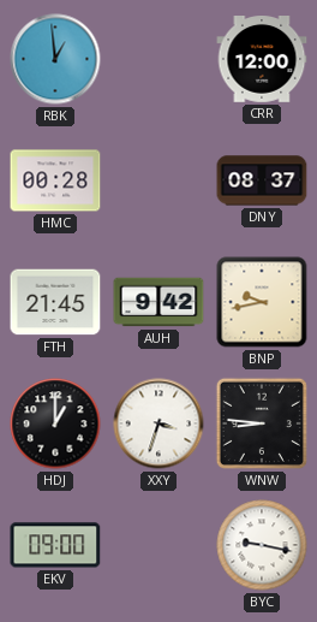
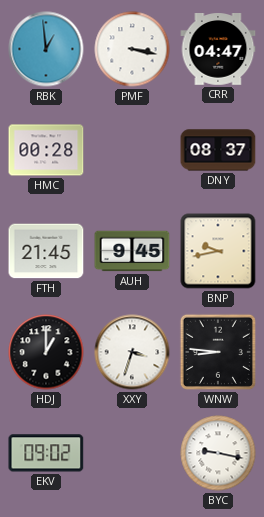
PMF: none -> 3:17 (132, 49)
CRR: 12:00 -> 04:47 (218, 50)
AUH: 9:42 -> 9:45 (132, 251)
EKV: 09:00 -> 09:02 (46, 453)
